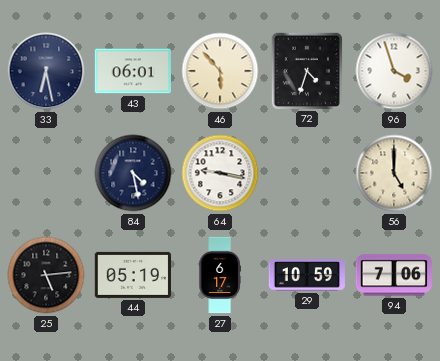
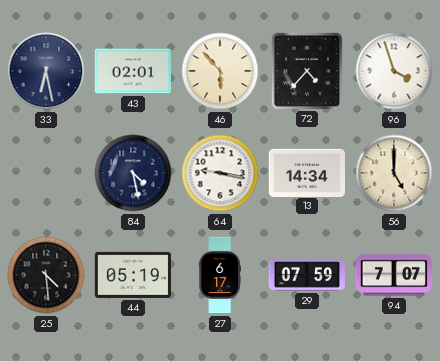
43: 06:01 -> 02:01 (132, 71)
72: 4:33 -> 4:37 (306, 70)
13: none -> 14:34 (306, 172)
25: 5:14 -> 4:29 (46, 275)
29: 10:59 -> 07:59 (306, 275)
94: 7:06 -> 7:07 (393, 275)
